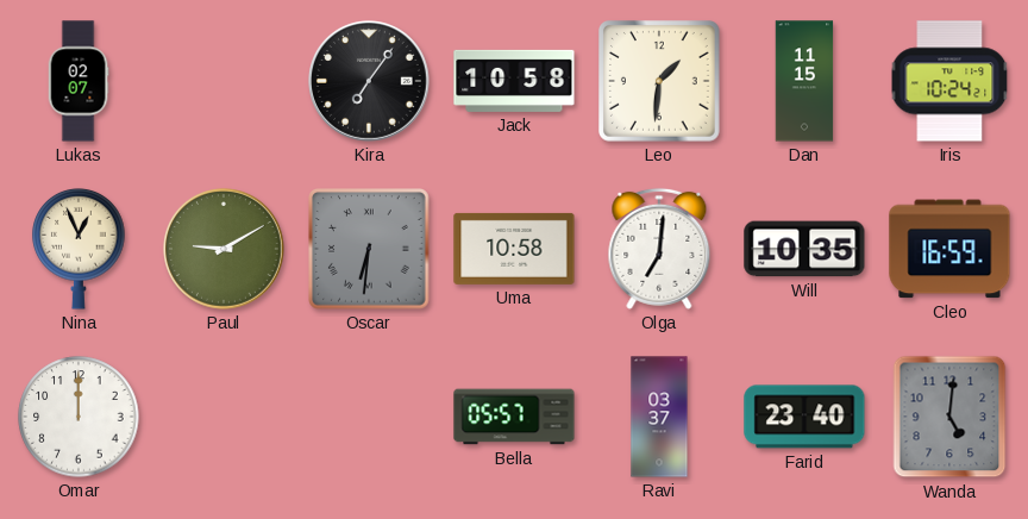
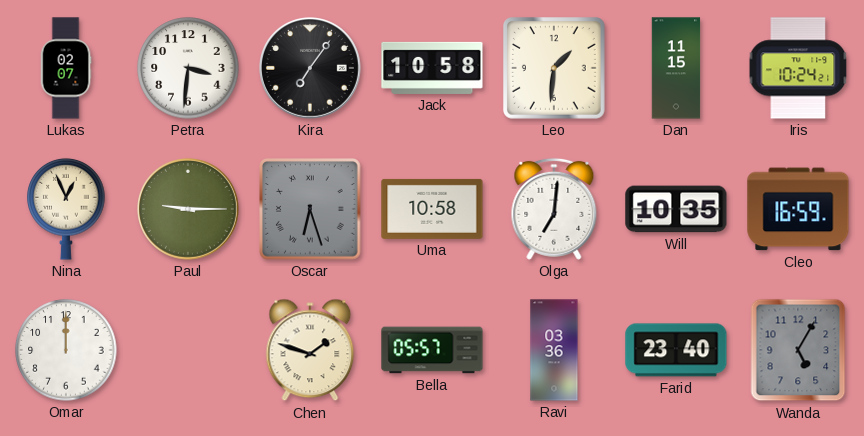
Petra: none -> 3:31 (188, 68)
Paul: 9:10 -> 9:15 (189, 210)
Oscar: 6:31 -> 6:27 (311, 210)
Chen: none -> 1:48 (310, 350)
Ravi: 03:37 -> 03:36 (554, 350)
Wanda: 5:01 -> 5:05 (798, 350)
